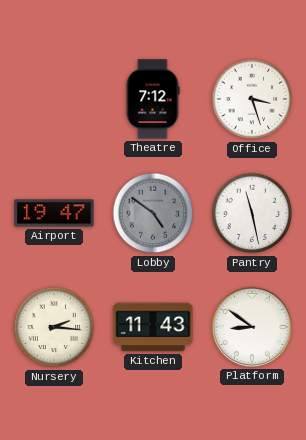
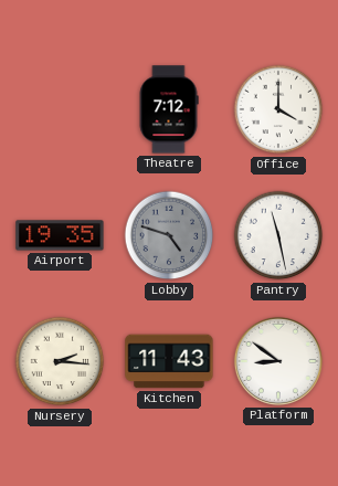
Office: 3:27 -> 4:00 (278, 109)
Airport: 19:47 -> 19:35 (60, 235)
Lobby: 4:51 -> 4:48 (169, 235)
